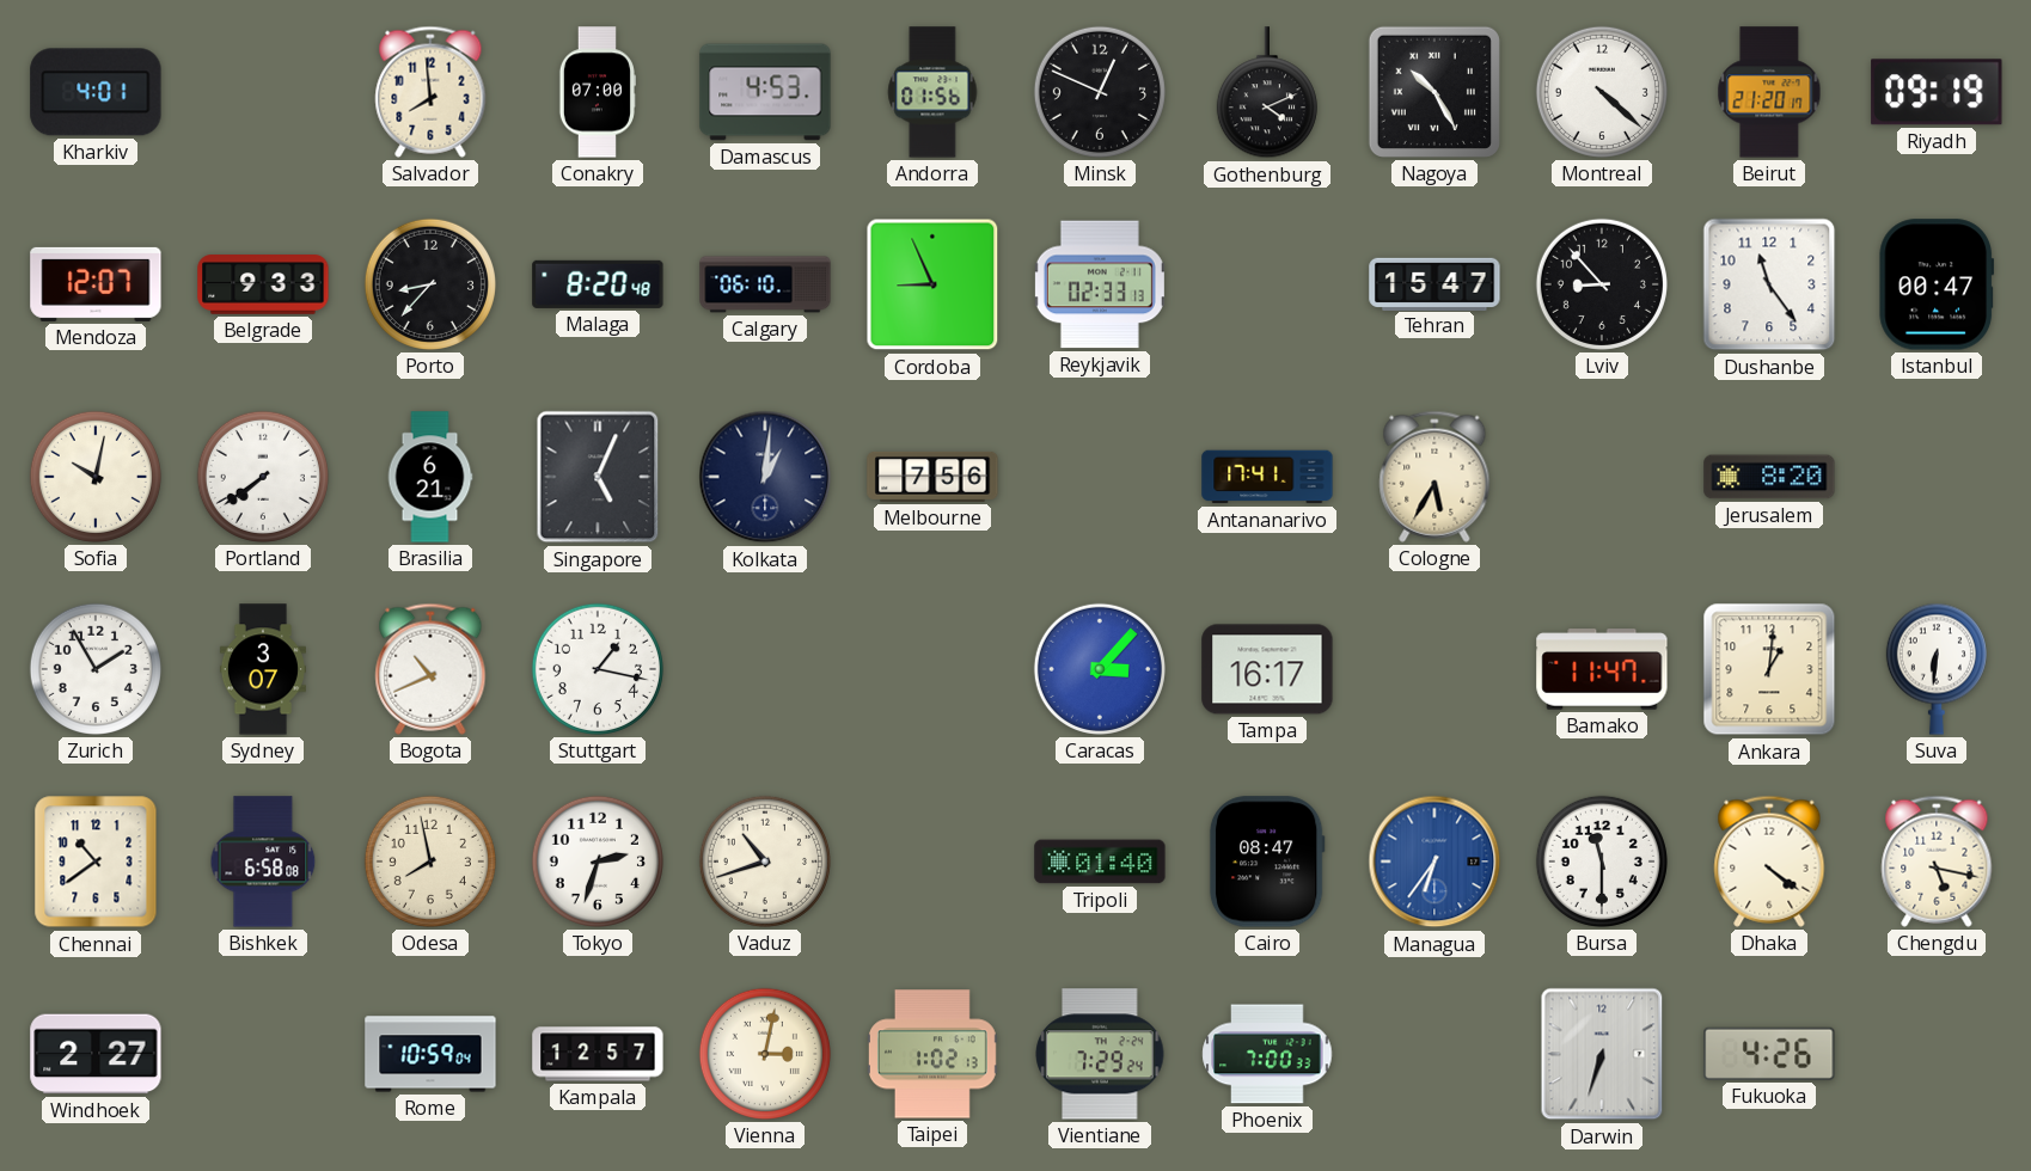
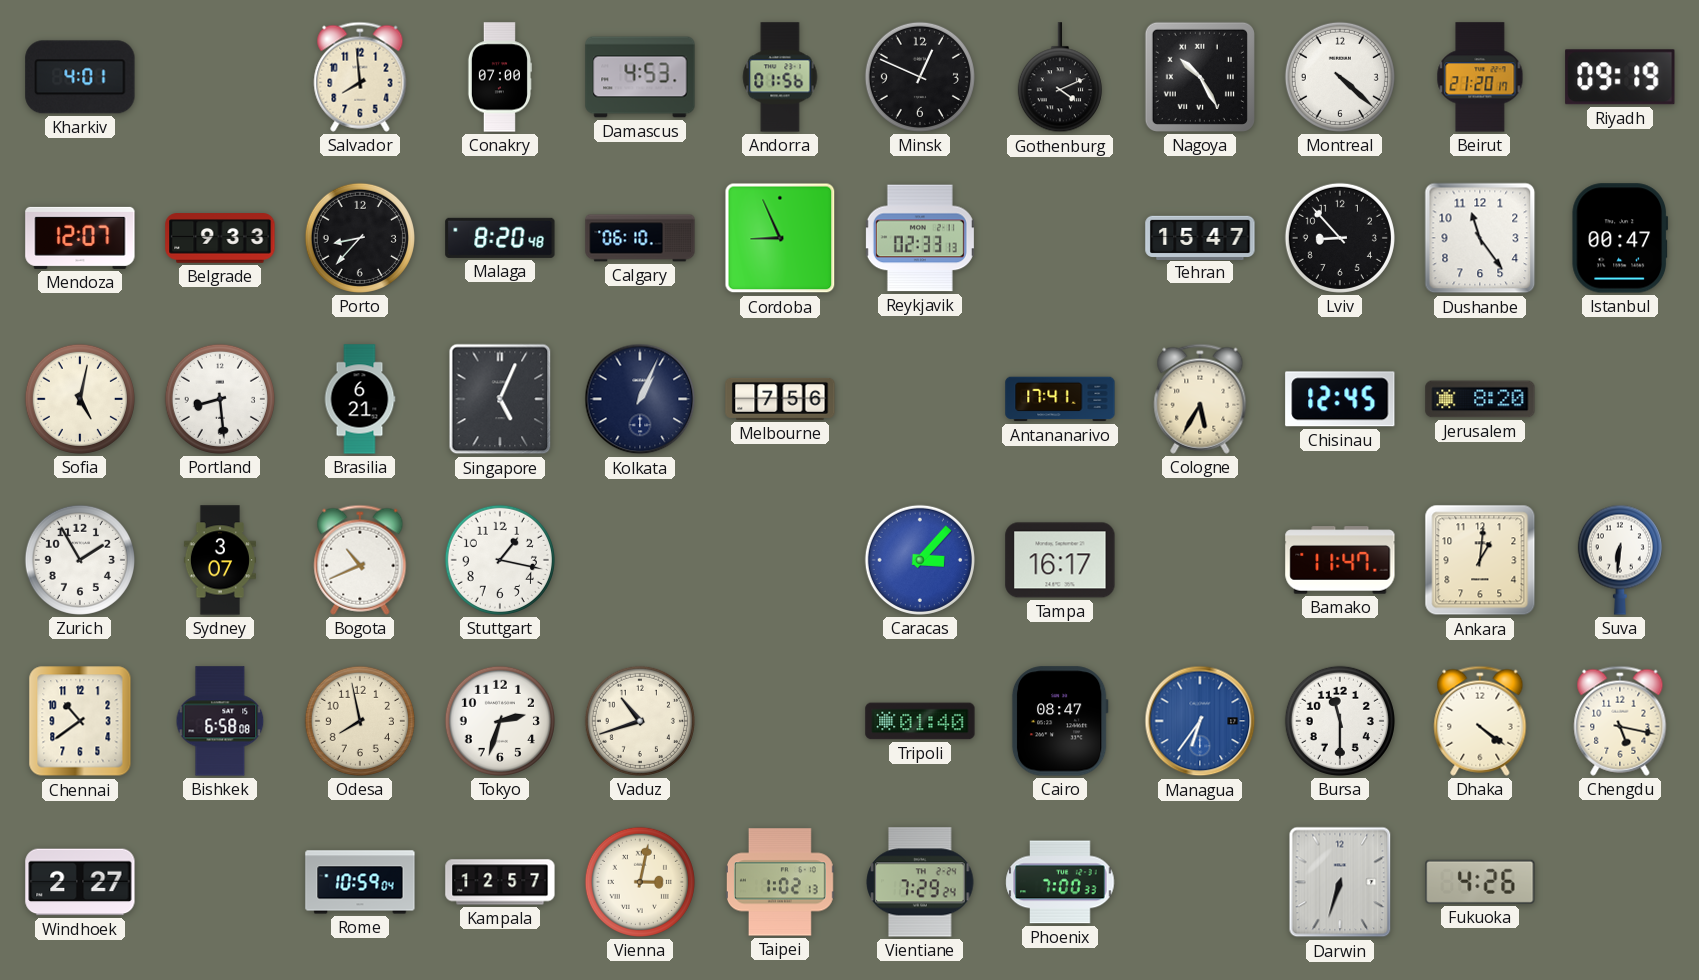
Sofia: 10:02 -> 5:02 (80, 399)
Portland: 7:39 -> 8:29 (220, 399)
Kolkata: 1:01 -> 1:04 (640, 399)
Chisinau: none -> 12:45 (1340, 399)
